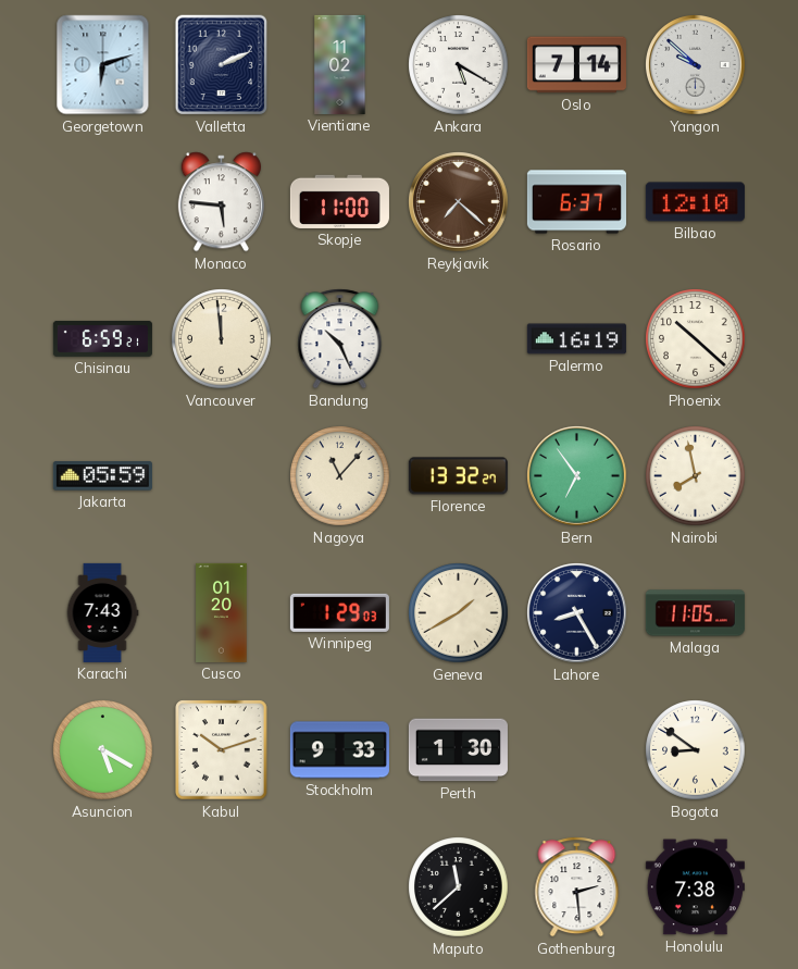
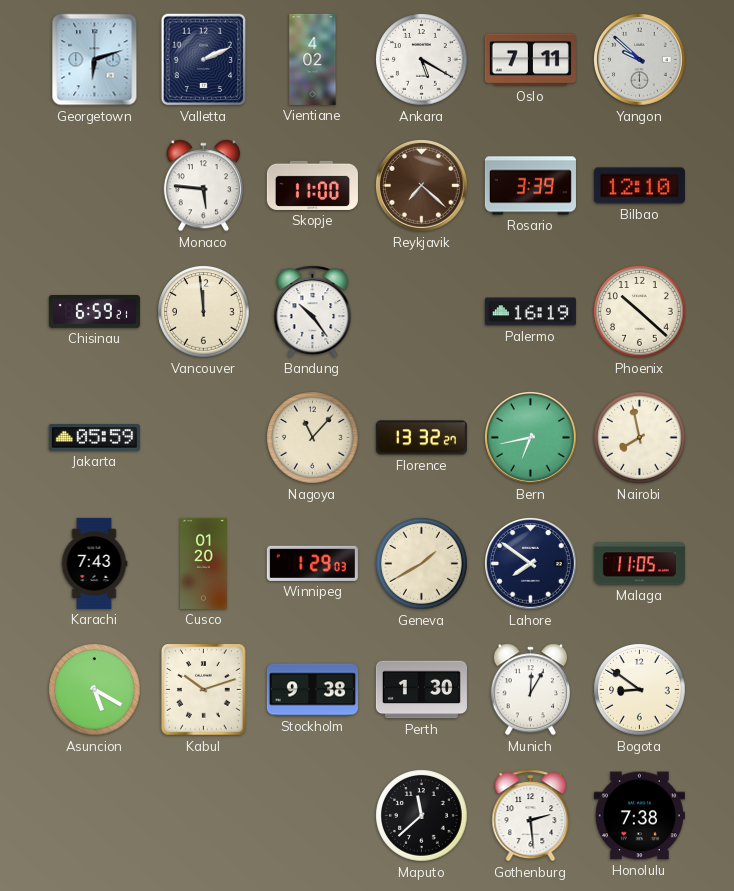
Vientiane: 11:02 -> 4:02 (313, 59)
Oslo: 7:14 -> 7:11 (530, 60)
Rosario: 6:37 -> 3:39 (530, 186)
Bandung: 10:26 -> 10:24 (313, 312)
Bern: 6:54 -> 6:43 (531, 438)
Lahore: 8:25 -> 7:51 (531, 564)
Stockholm: 9:33 -> 9:38 (312, 690)
Munich: none -> 12:05 (530, 690)
